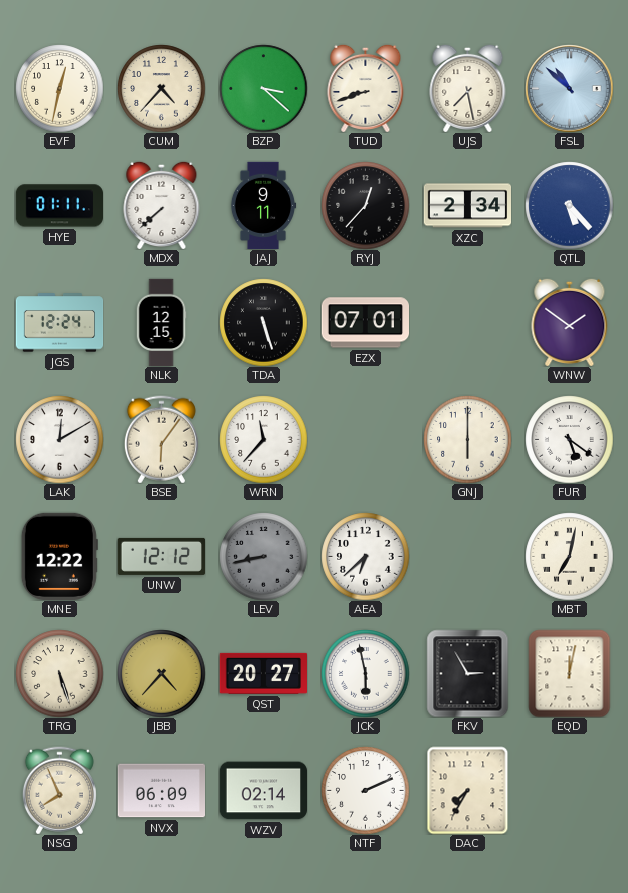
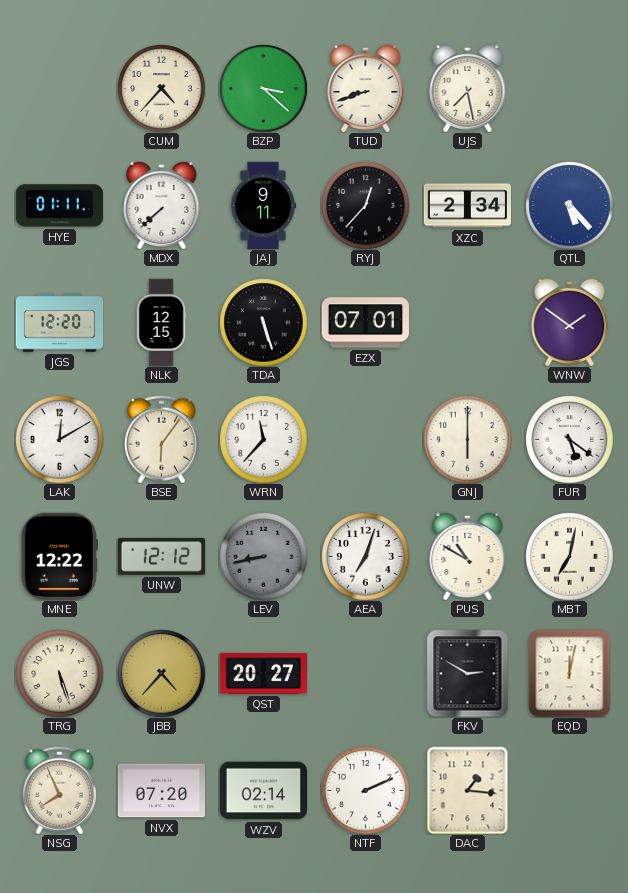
EVF: 12:32 -> none (59, 88)
FSL: 10:52 -> none (569, 88)
JGS: 12:24 -> 12:20 (59, 323)
AEA: 6:38 -> 7:03 (365, 556)
PUS: none -> 10:50 (468, 556)
JCK: 5:58 -> none (365, 673)
FKV: 2:55 -> 2:50 (468, 673)
NVX: 06:09 -> 07:20 (161, 791)
DAC: 7:35 -> 1:16 (468, 790)
